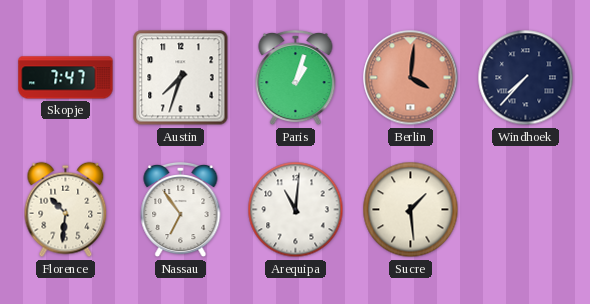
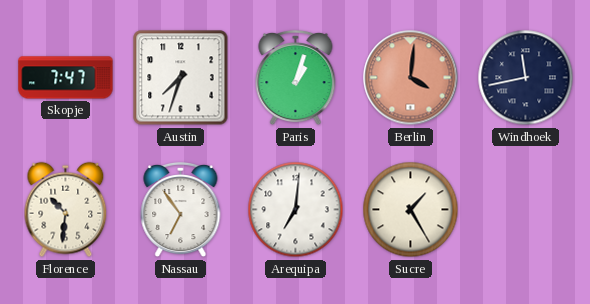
Windhoek: 7:37 -> 11:43 (526, 78)
Arequipa: 11:01 -> 7:01 (296, 210)
Sucre: 1:29 -> 1:25 (411, 210)
